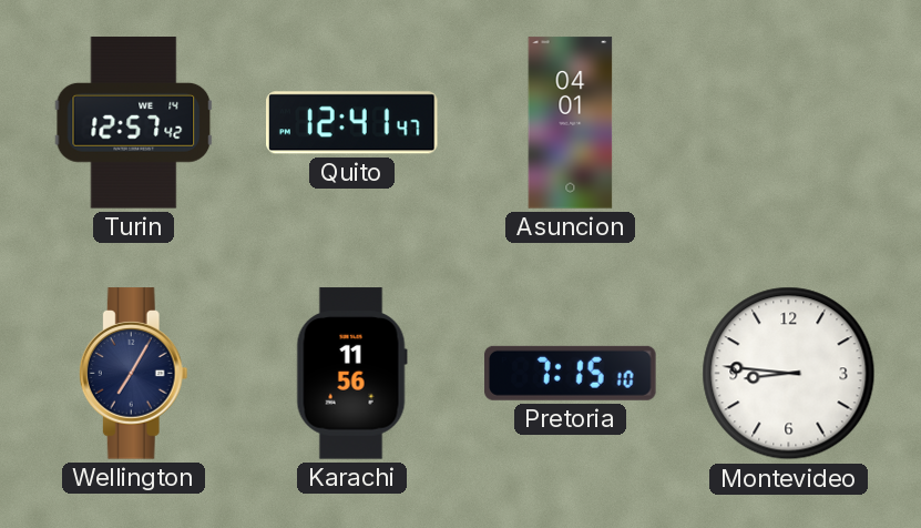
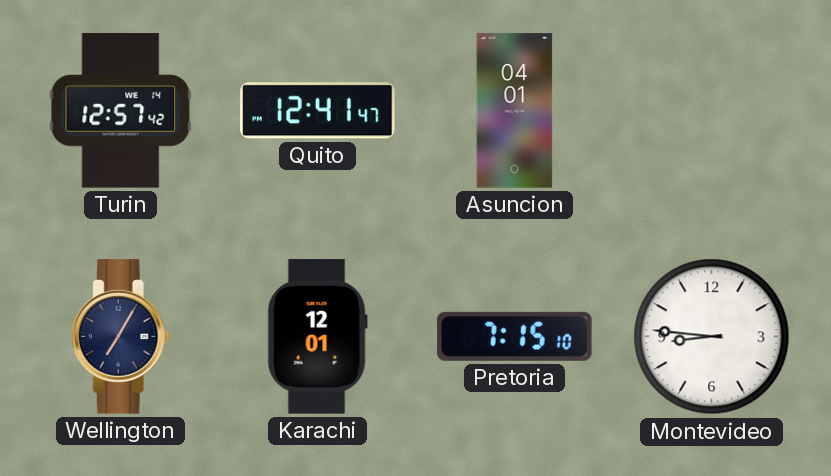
Karachi: 11:56 -> 12:01 (317, 337)
